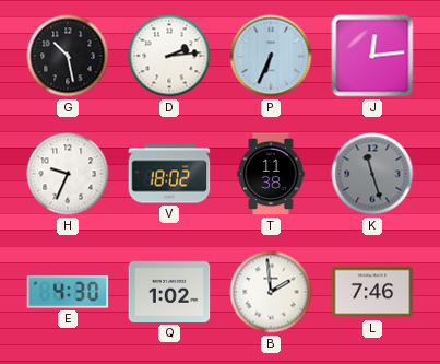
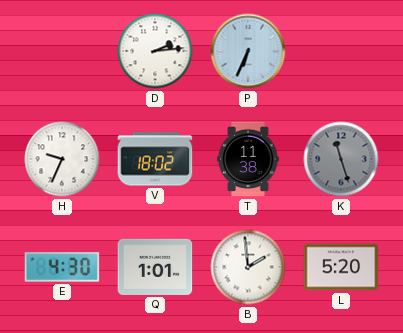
G: 10:28 -> none (68, 56)
J: 12:14 -> none (372, 56)
Q: 1:02 -> 1:01 (155, 267)
L: 7:46 -> 5:20 (341, 267)
